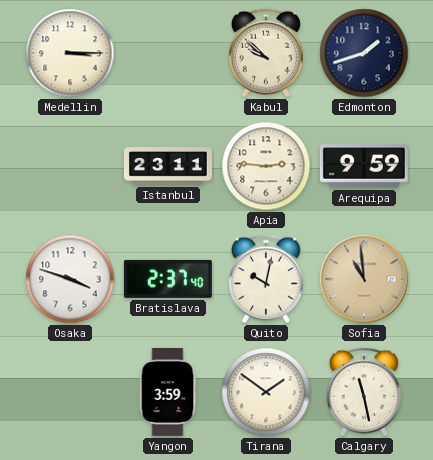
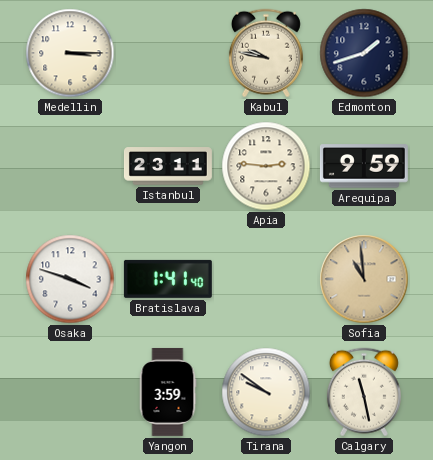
Kabul: 9:52 -> 9:47 (266, 53)
Bratislava: 2:37 -> 1:41 (168, 279)
Quito: 10:02 -> none (266, 279)
Tirana: 1:51 -> 9:51 (266, 392)
